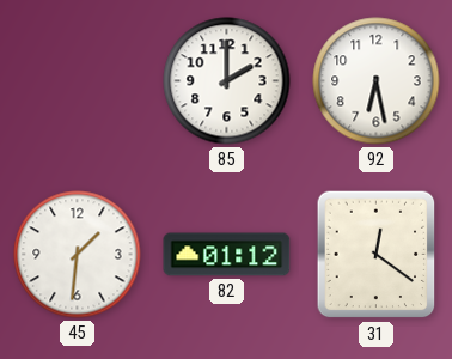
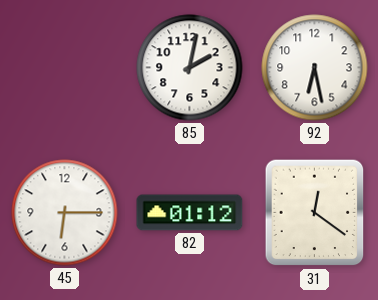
85: 2:00 -> 2:02 (190, 68)
45: 1:31 -> 6:15 (65, 213)
